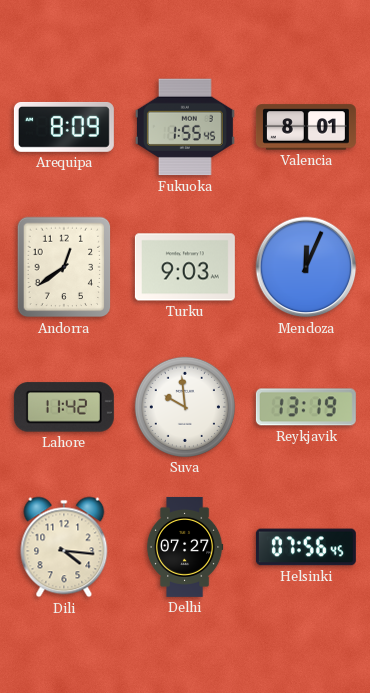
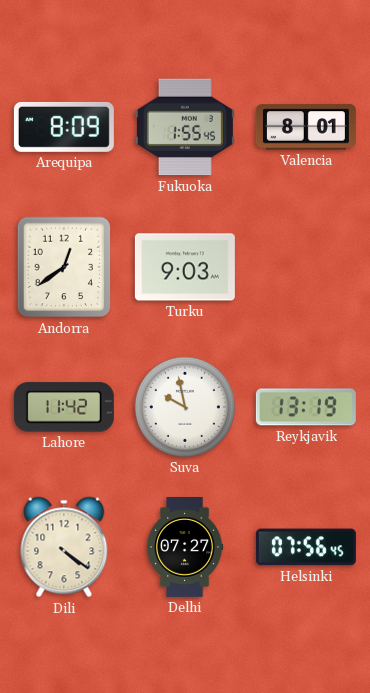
Mendoza: 12:04 -> none (306, 267)
Suva: 9:59 -> 9:58 (185, 407)
Dili: 4:16 -> 4:21 (64, 547)
